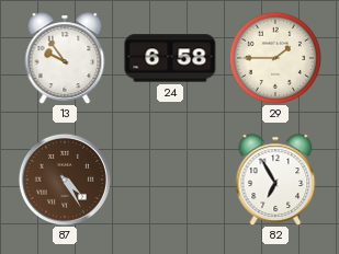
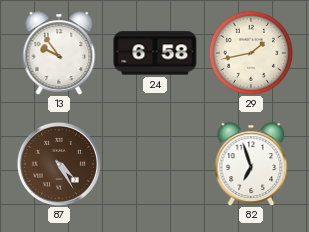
29: 1:45 -> 1:43 (250, 52)
82: 6:55 -> 6:57 (251, 164)
